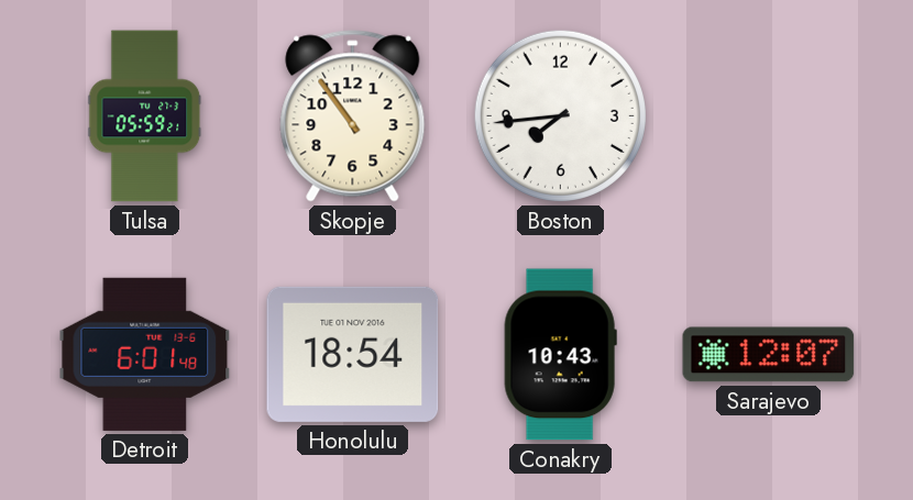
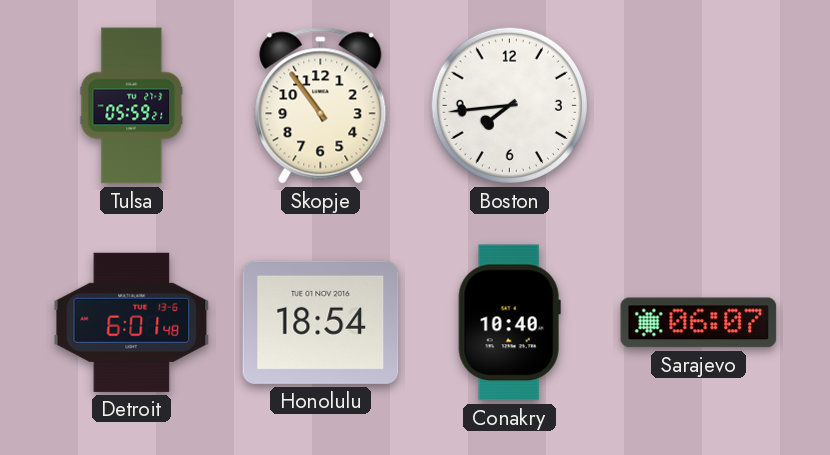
Conakry: 10:43 -> 10:40 (509, 323)
Sarajevo: 12:07 -> 06:07 (699, 323)
